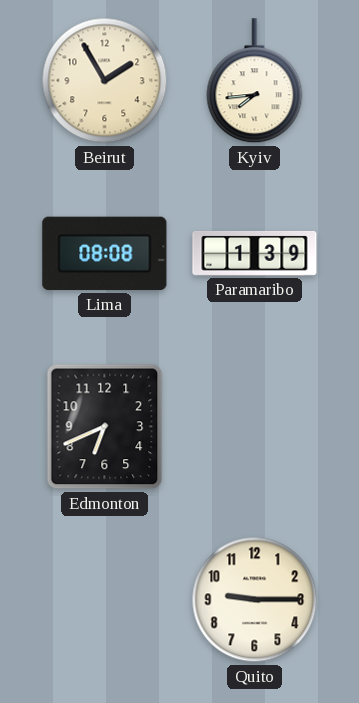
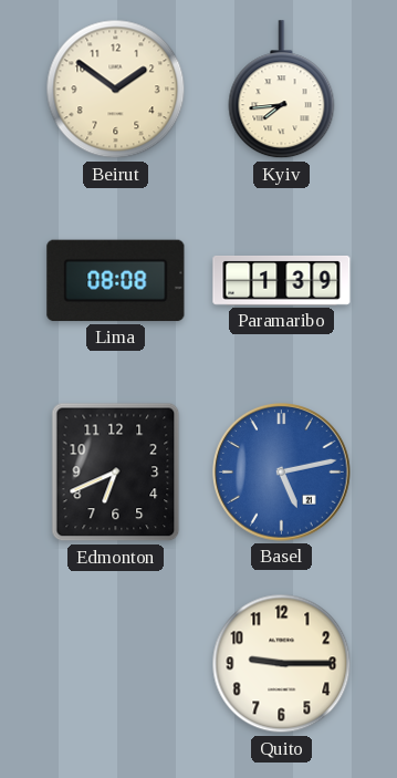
Beirut: 1:55 -> 1:51 (116, 90)
Basel: none -> 5:13 (282, 473)
